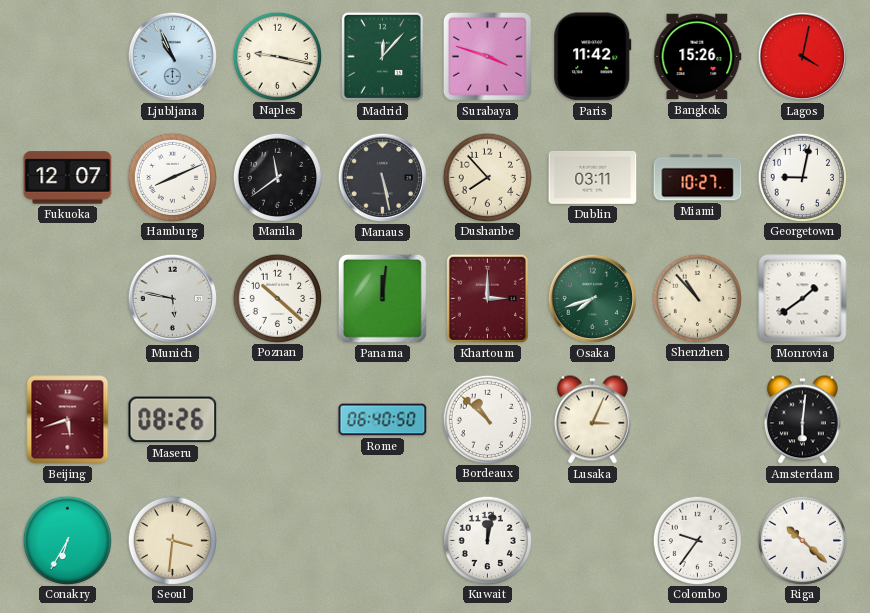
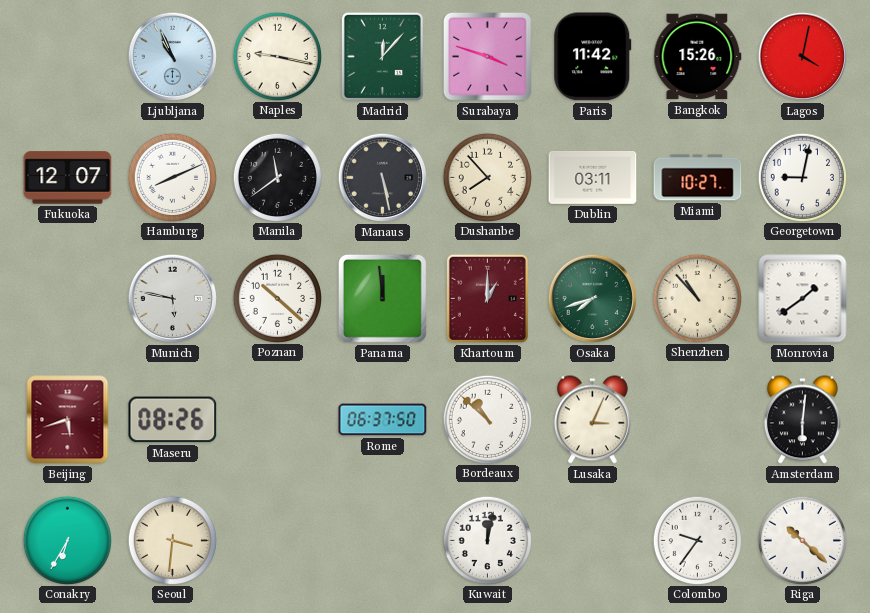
Panama: 12:01 -> 11:59 (382, 298)
Khartoum: 3:00 -> 1:00 (487, 298)
Rome: 06:40 -> 06:37 (383, 420)
